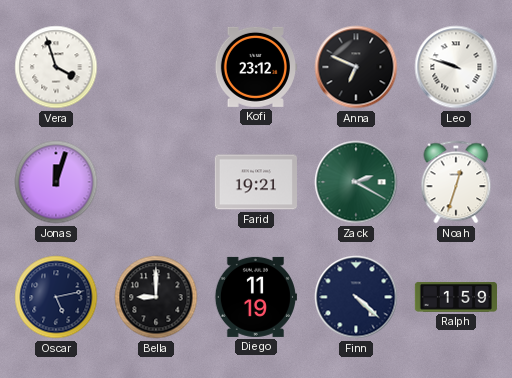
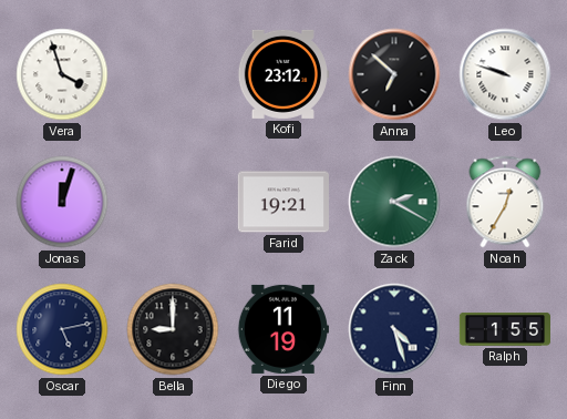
Anna: 6:49 -> 6:52 (394, 74)
Noah: 12:33 -> 12:35 (505, 202)
Finn: 4:22 -> 4:27 (394, 329)
Ralph: 1:59 -> 1:55 (504, 330)
